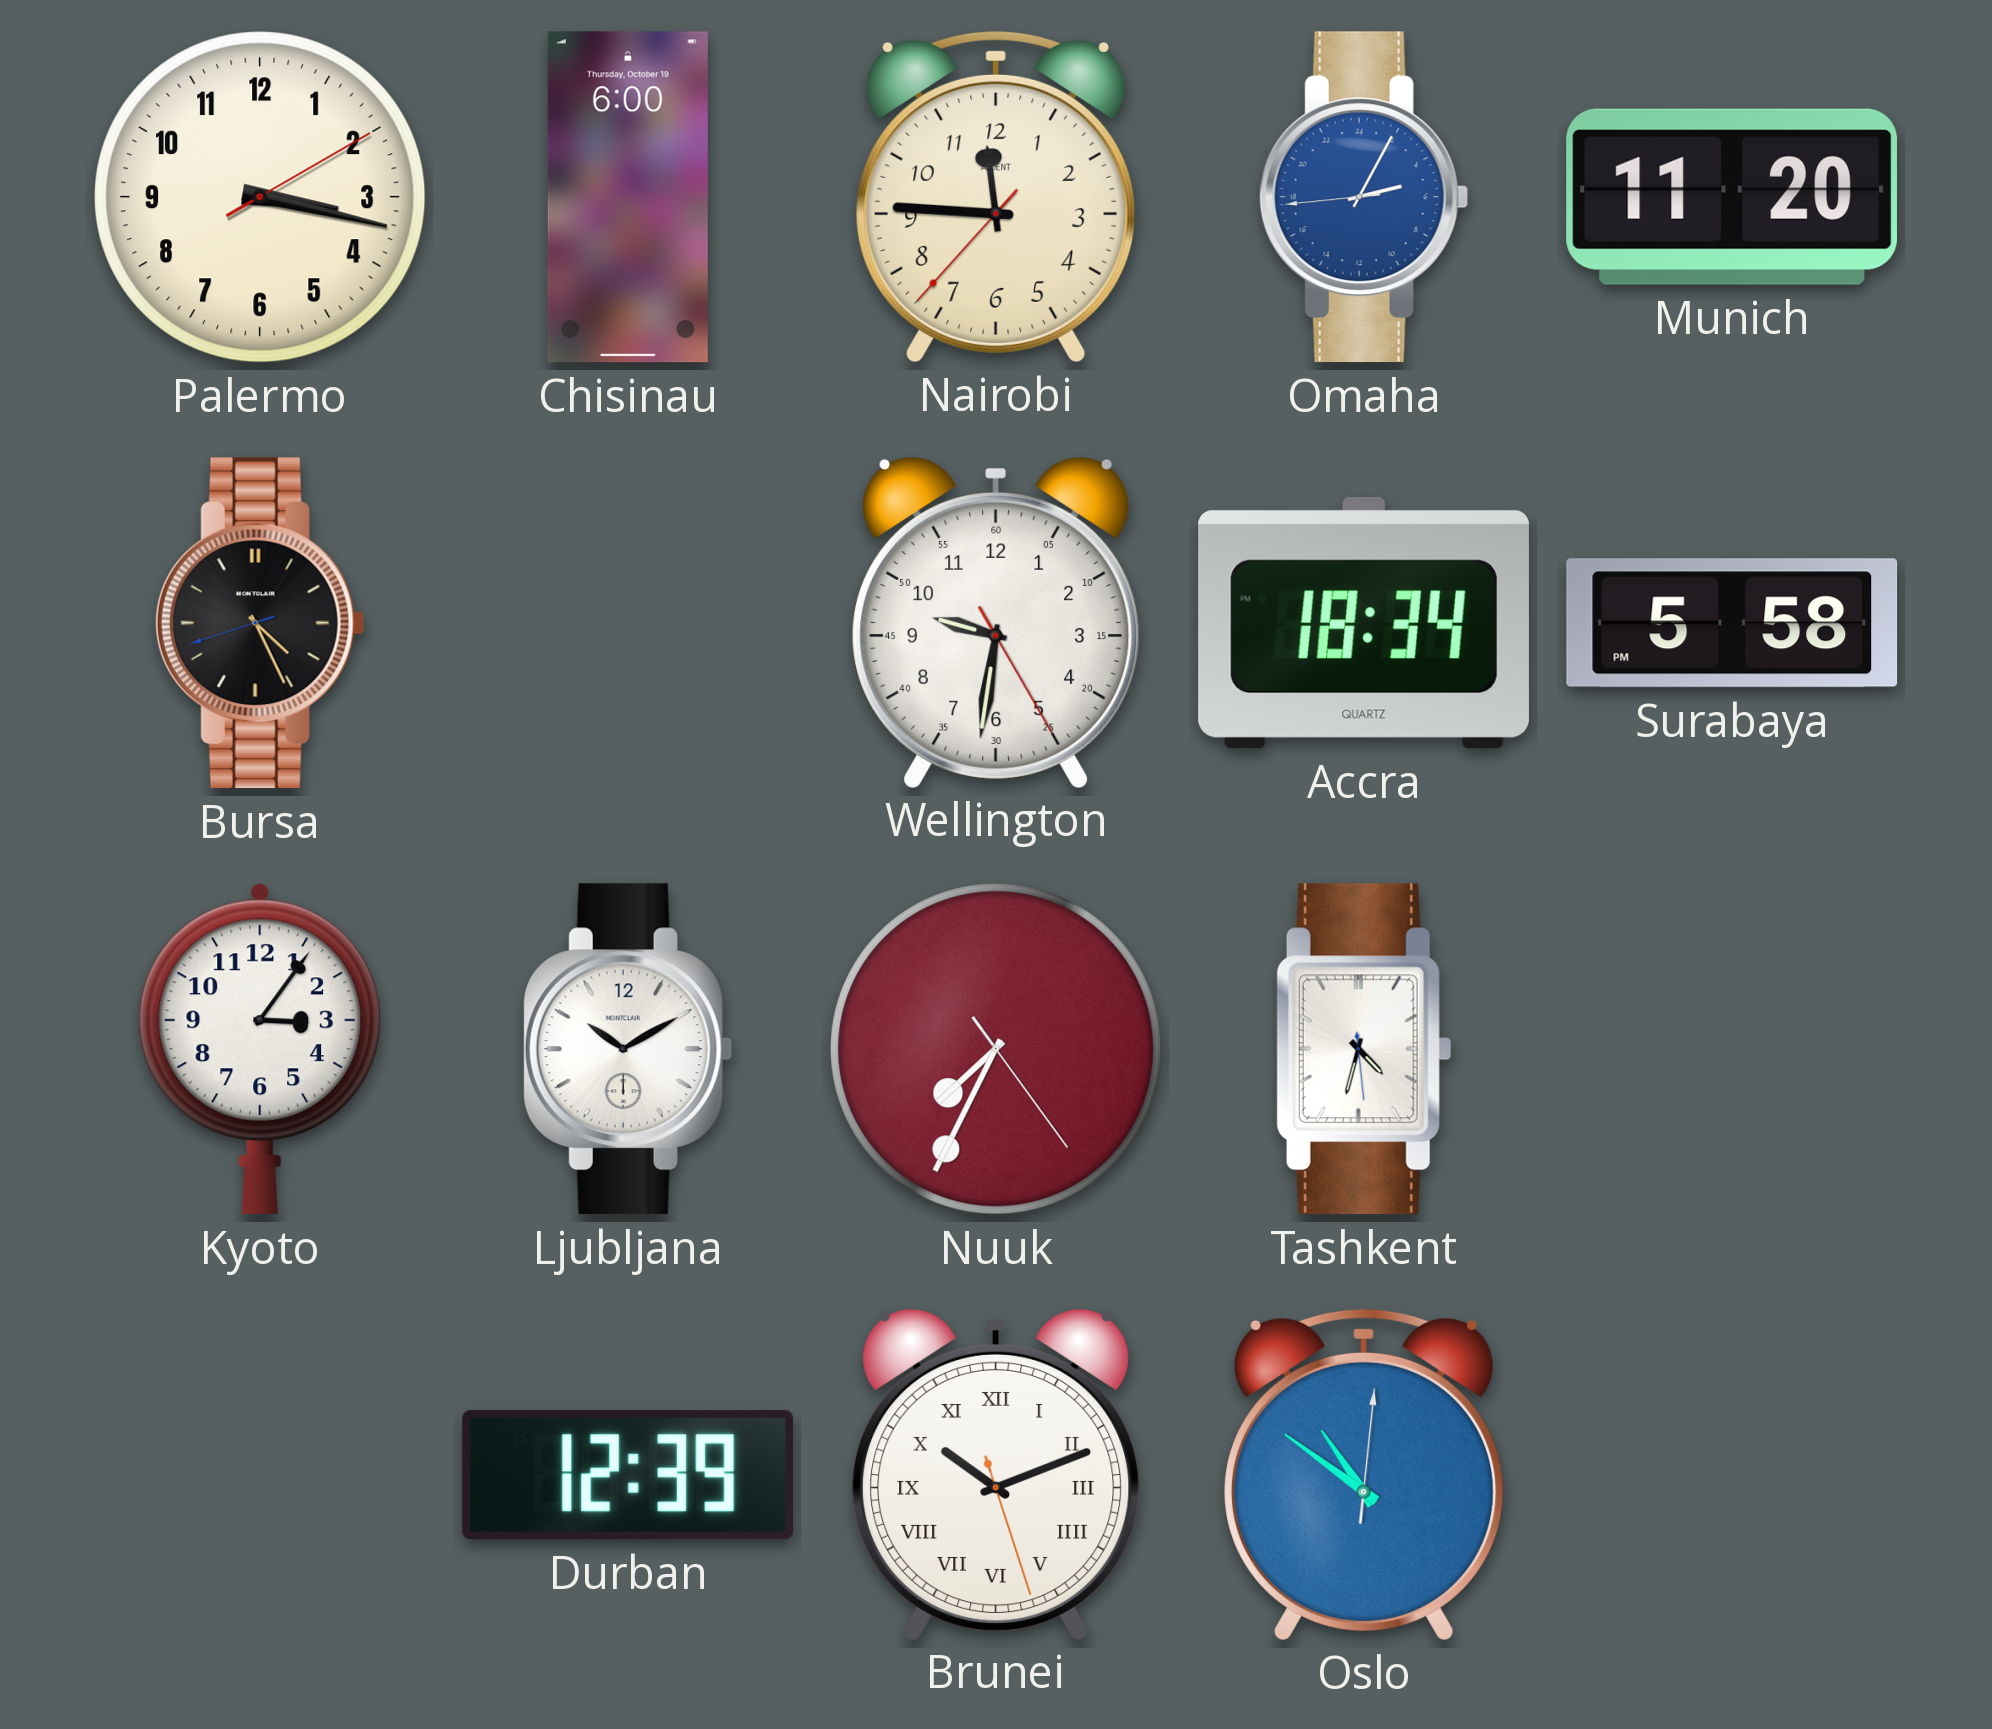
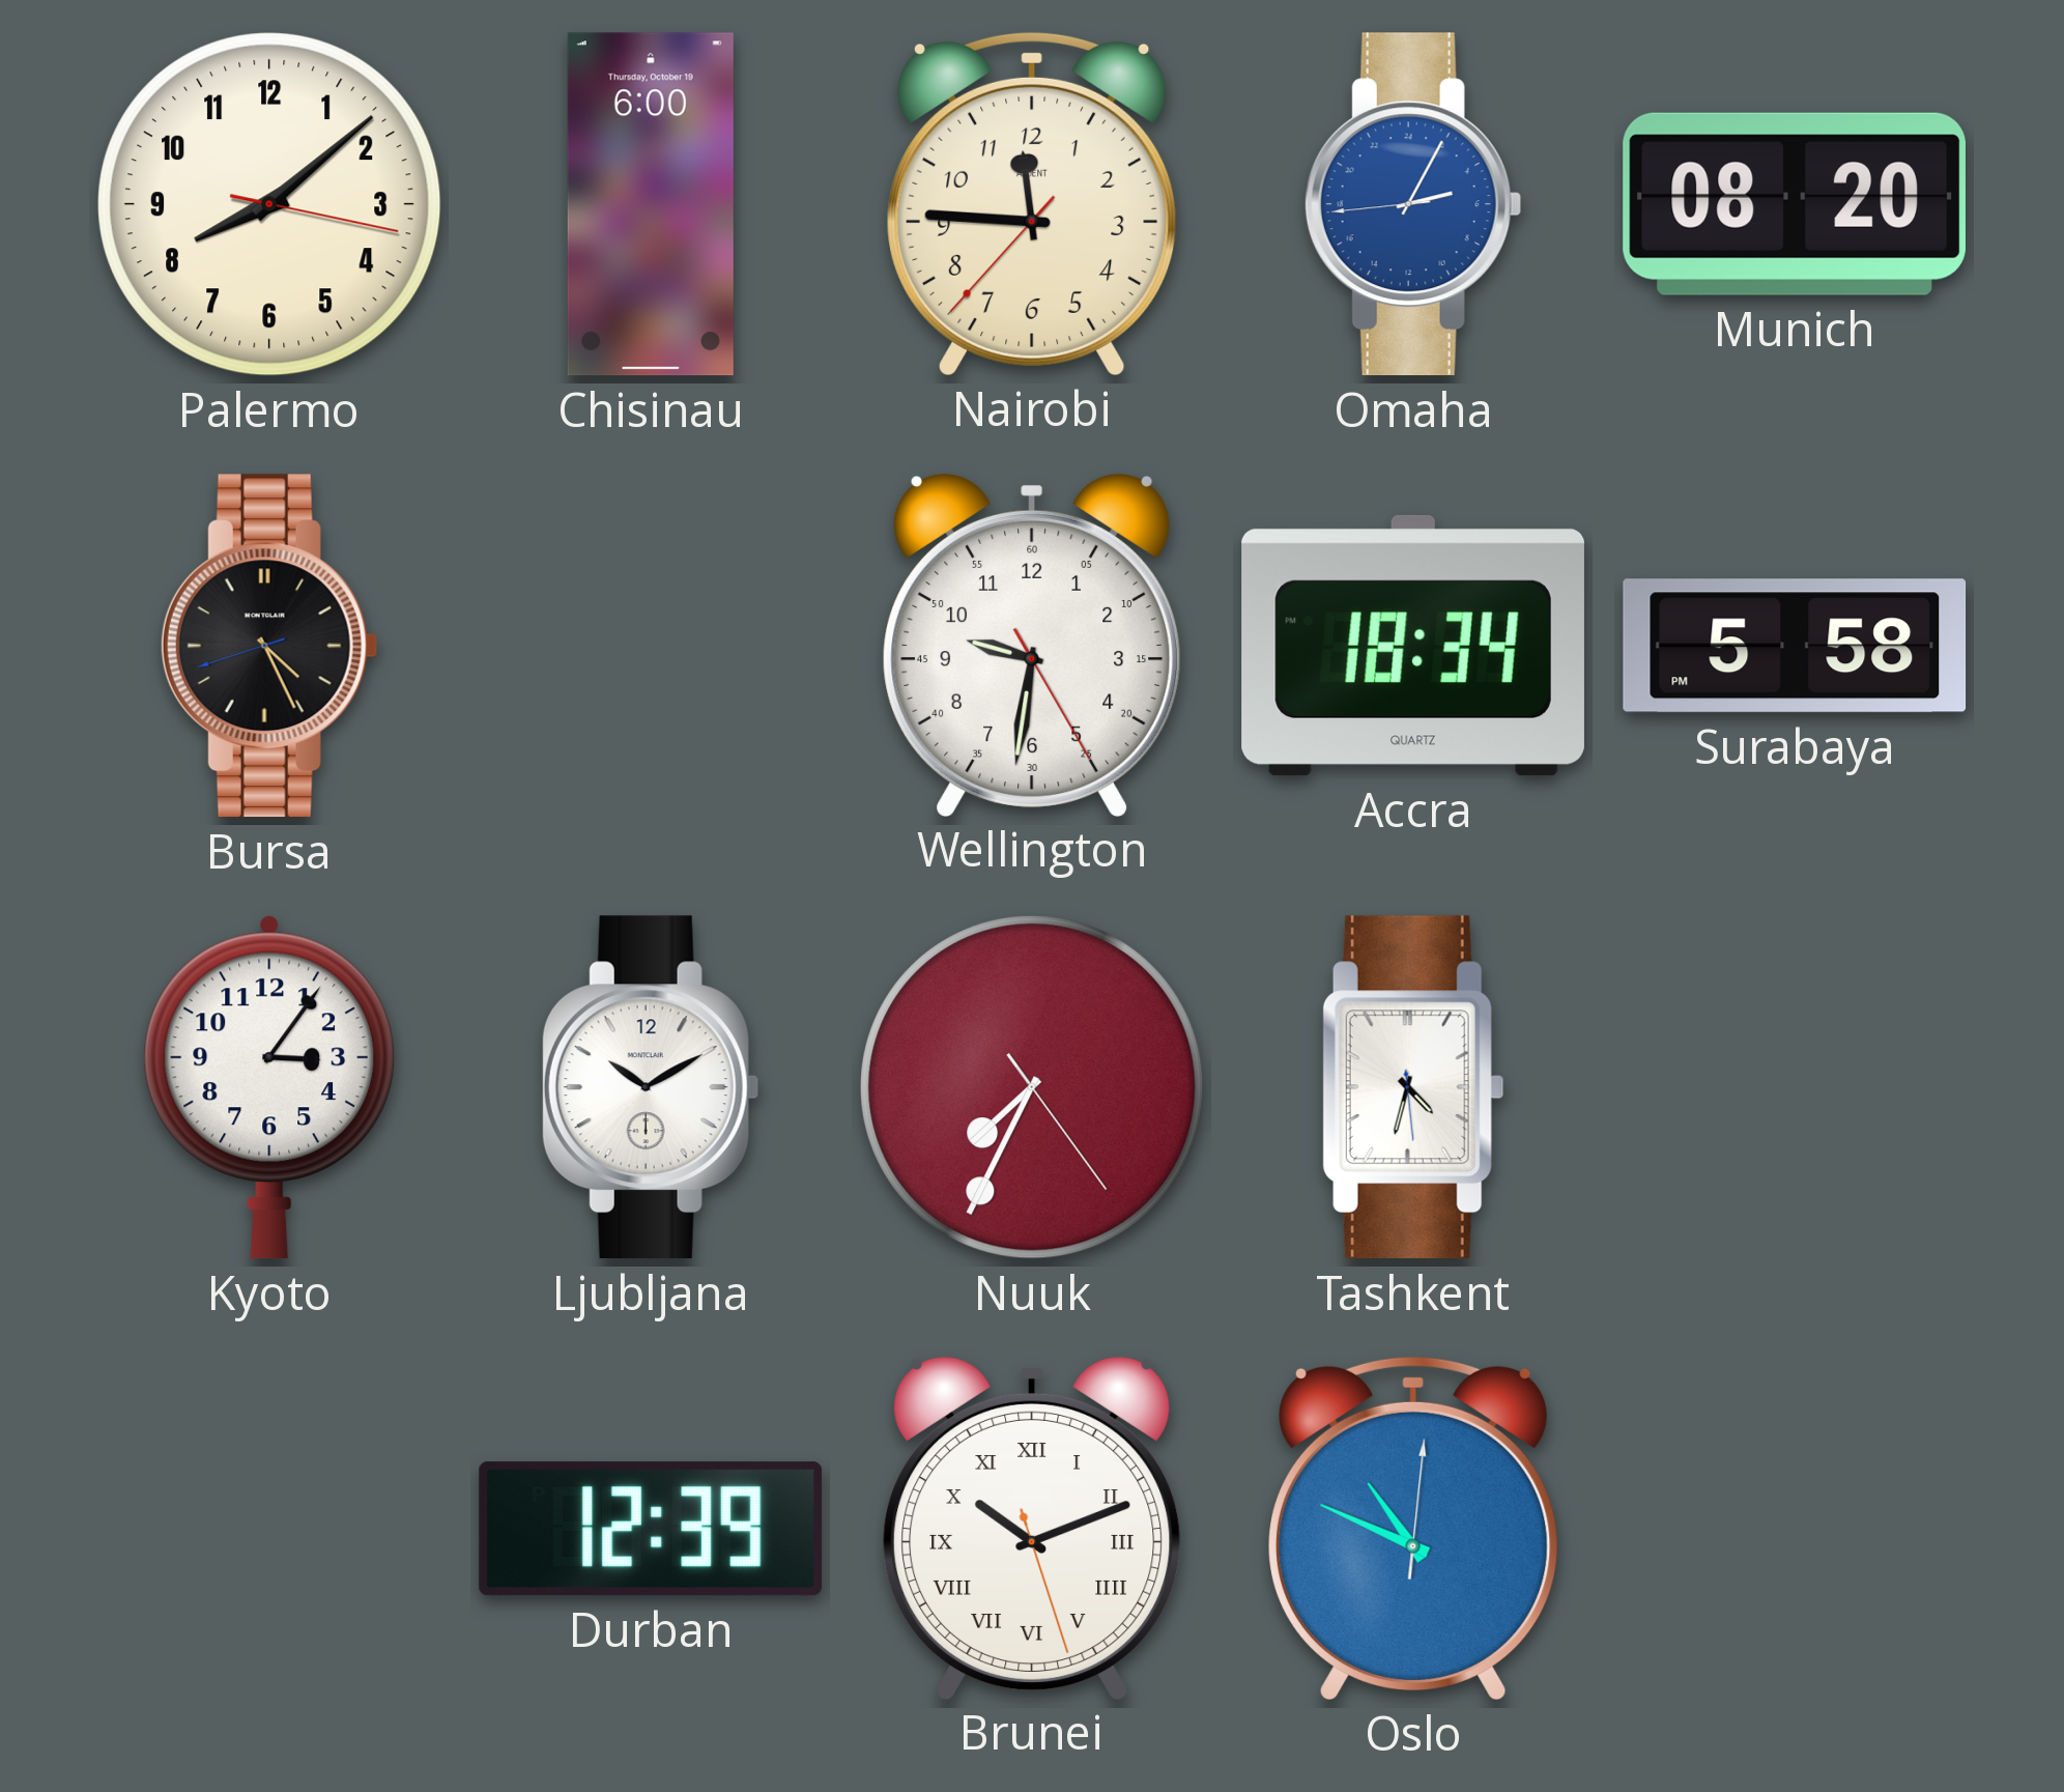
Palermo: 3:17 -> 8:08 (270, 205)
Munich: 11:20 -> 08:20 (1795, 204)
Oslo: 10:51 -> 10:49 (1414, 1528)
